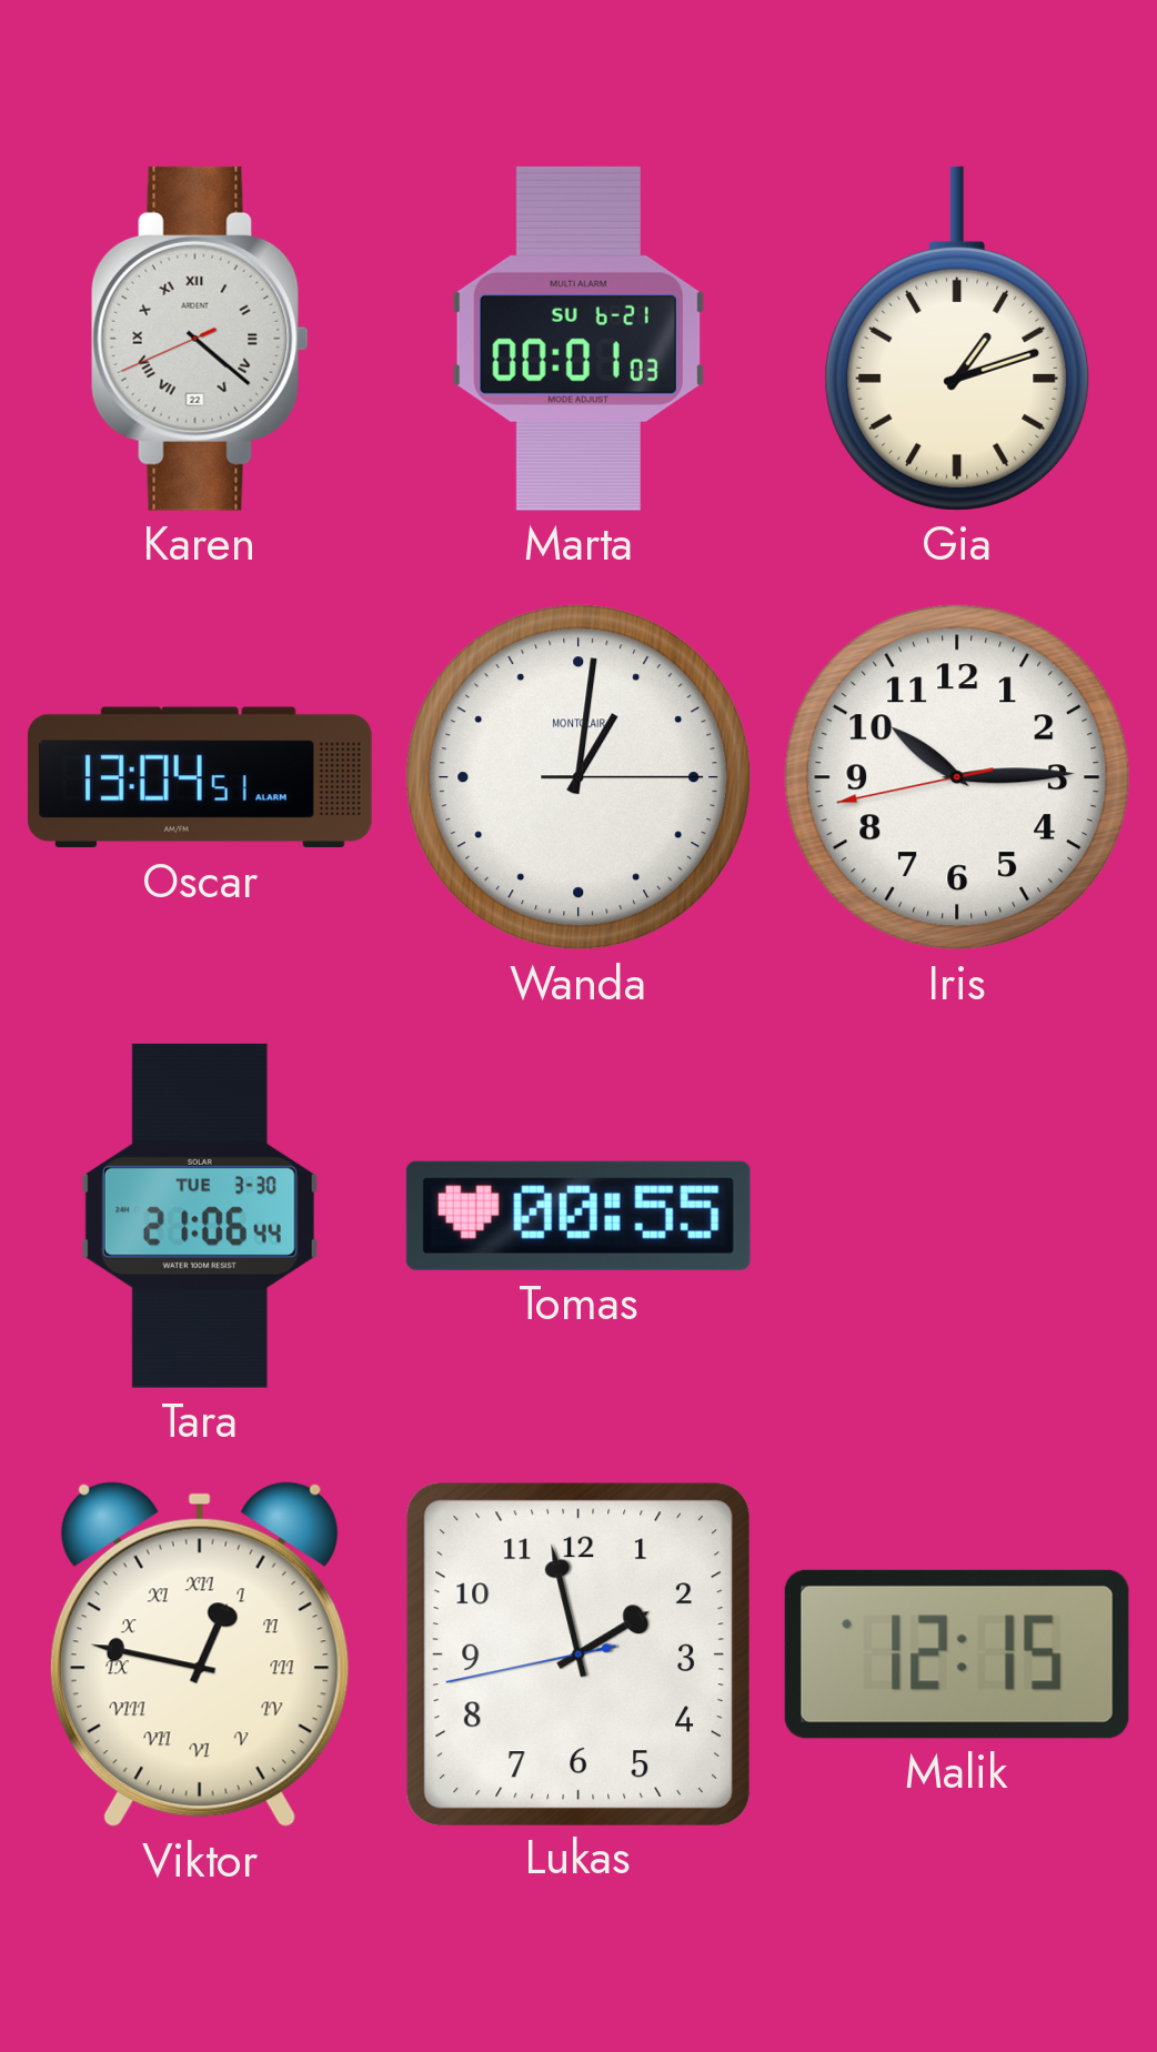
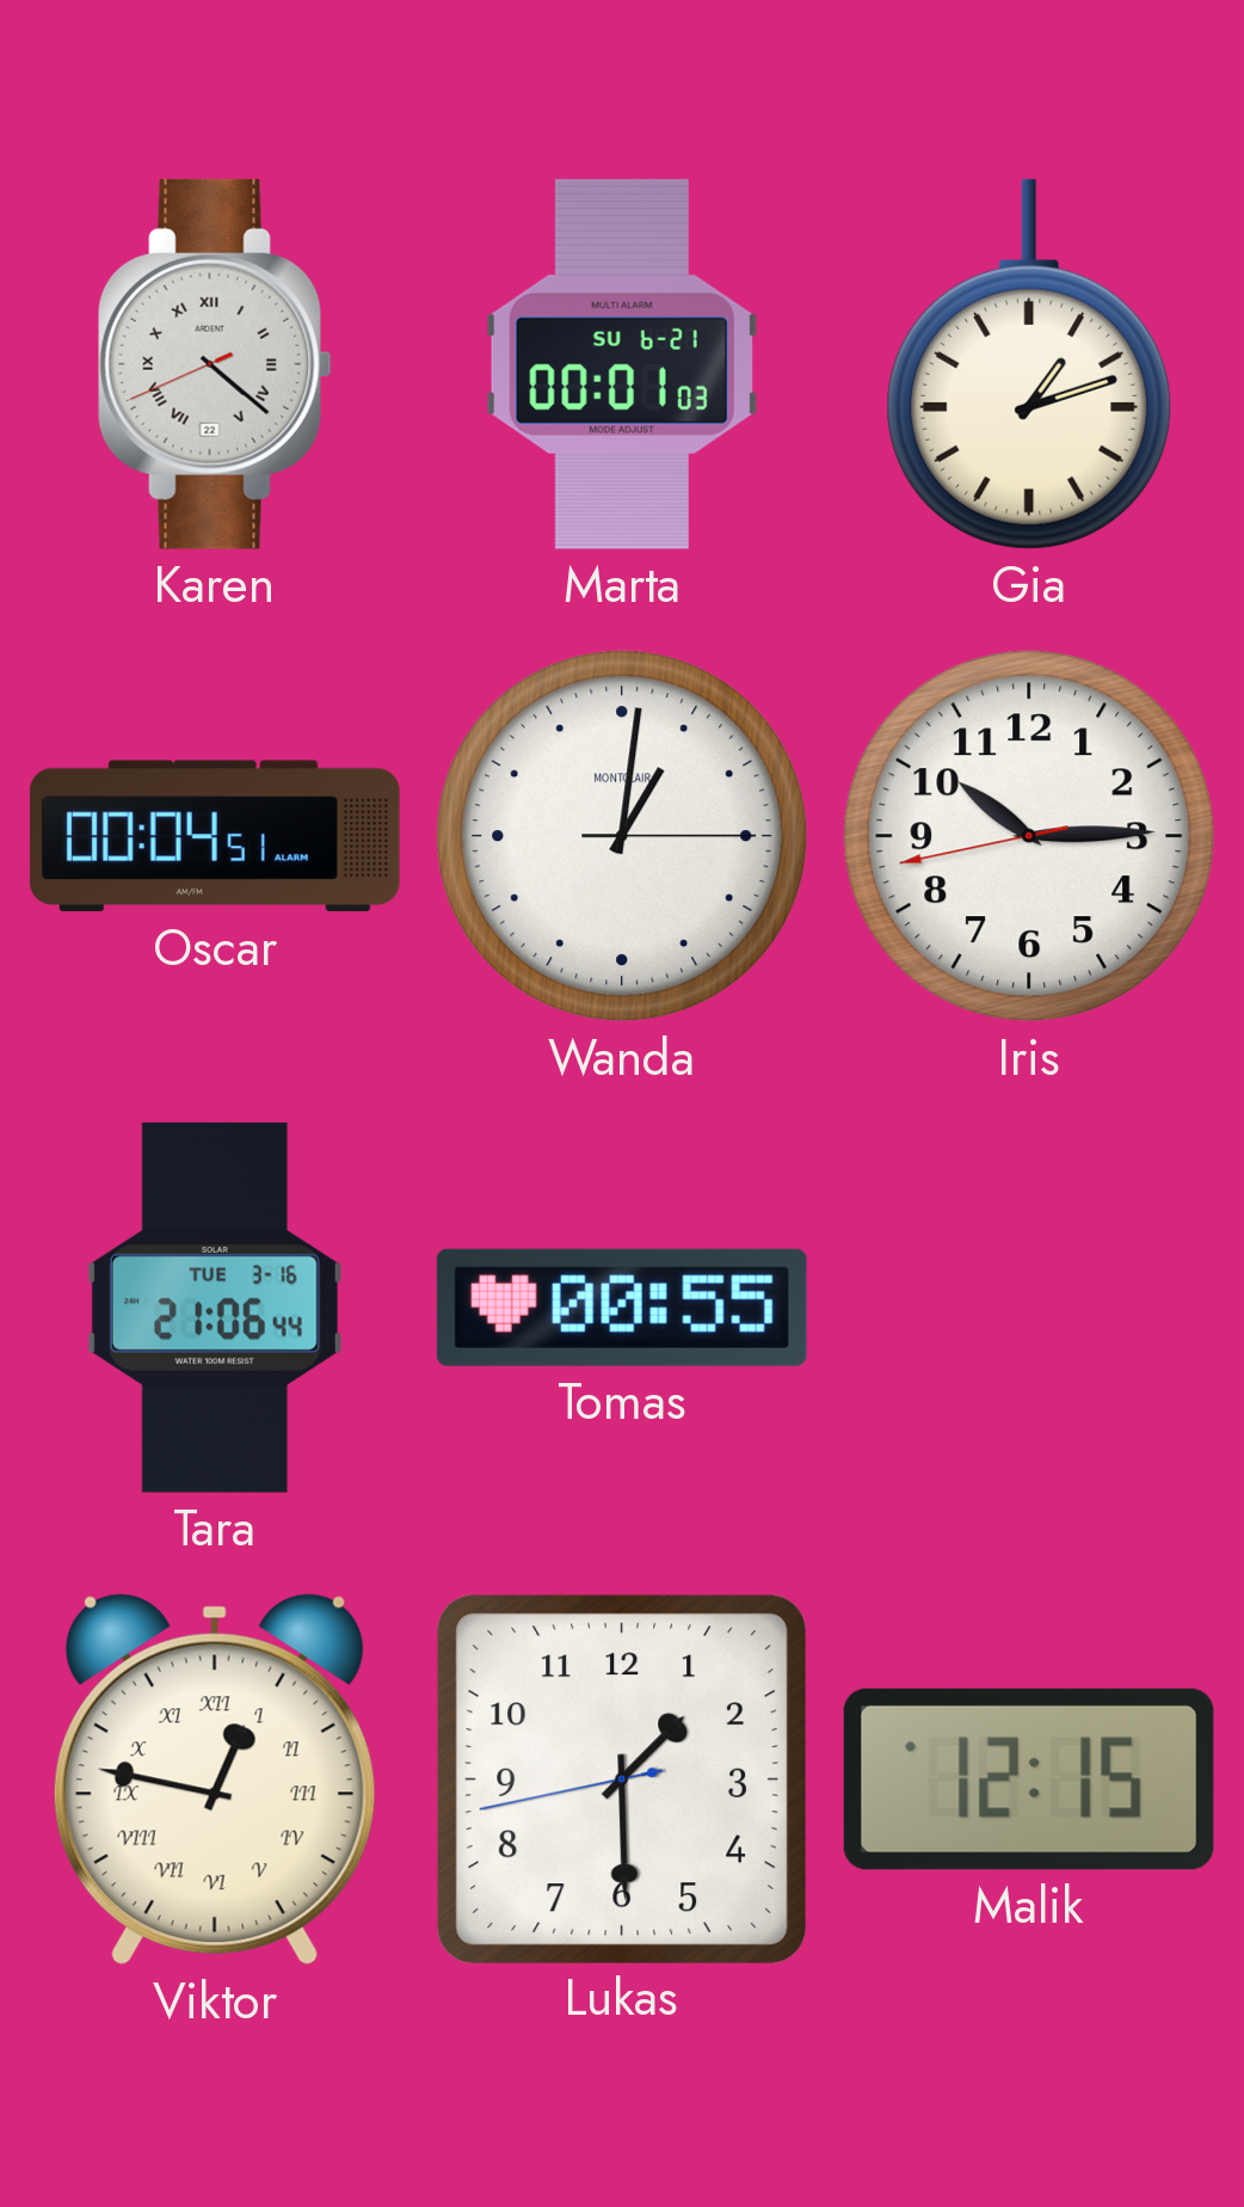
Oscar: 13:04 -> 00:04 (215, 836)
Tara date: TUE 3-30 -> TUE 3-16 (215, 1308)
Lukas: 1:57 -> 1:29 (621, 1778)
